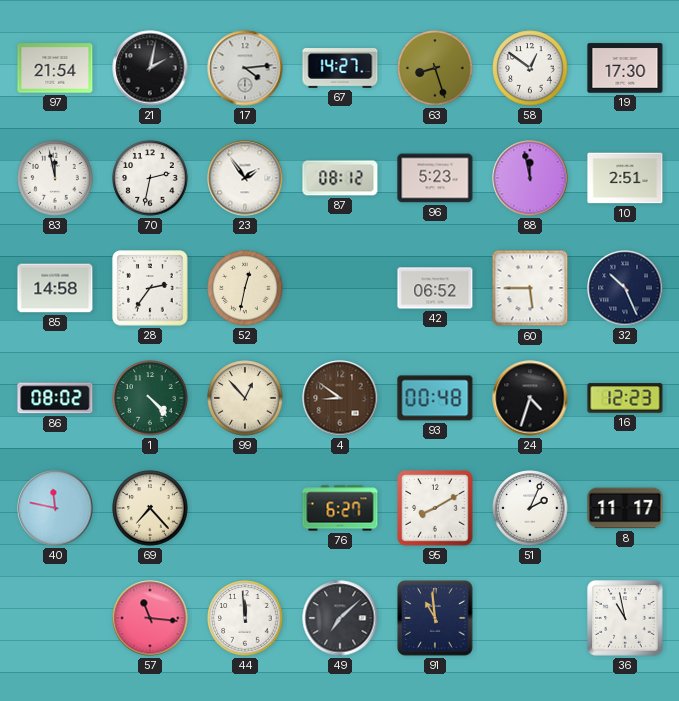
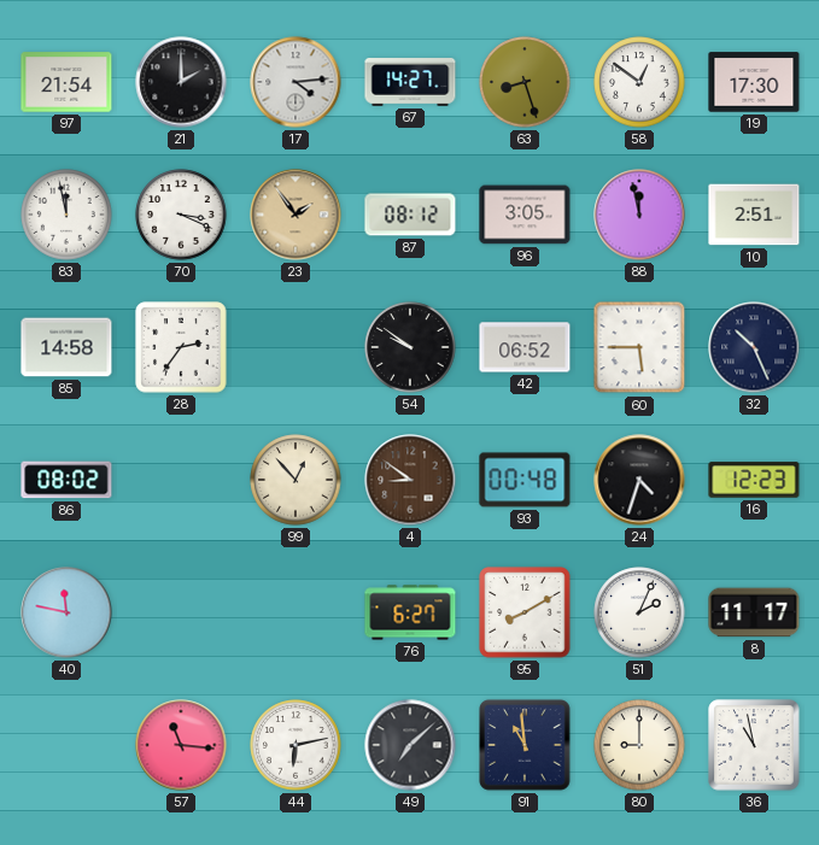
21: 2:02 -> 2:00 (181, 82)
70: 2:32 -> 3:19 (181, 215)
23 dial: white -> champagne (296, 215)
96: 5:23 -> 3:05 (525, 215)
52: 12:32 -> none (245, 288)
54: none -> 9:51 (410, 347)
1: 4:23 -> none (150, 398)
69: 7:23 -> none (150, 508)
44: 11:59 -> 6:13 (296, 745)
80: none -> 9:00 (639, 745)
